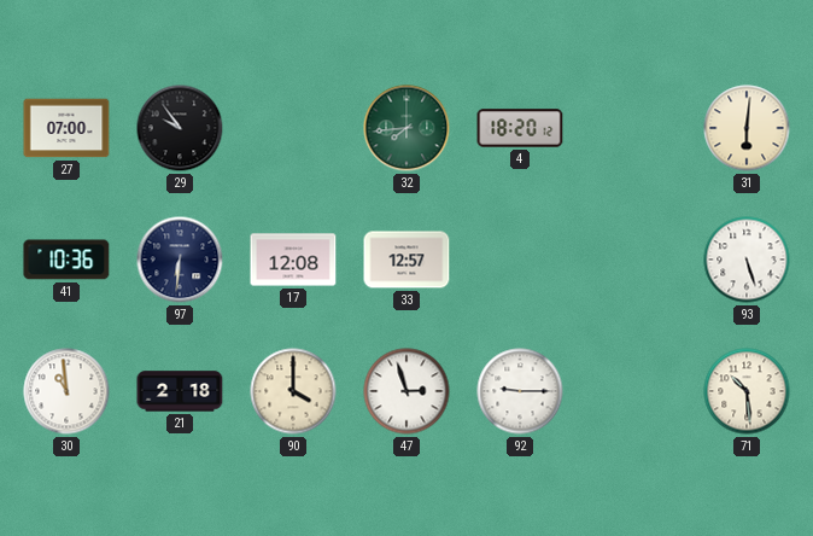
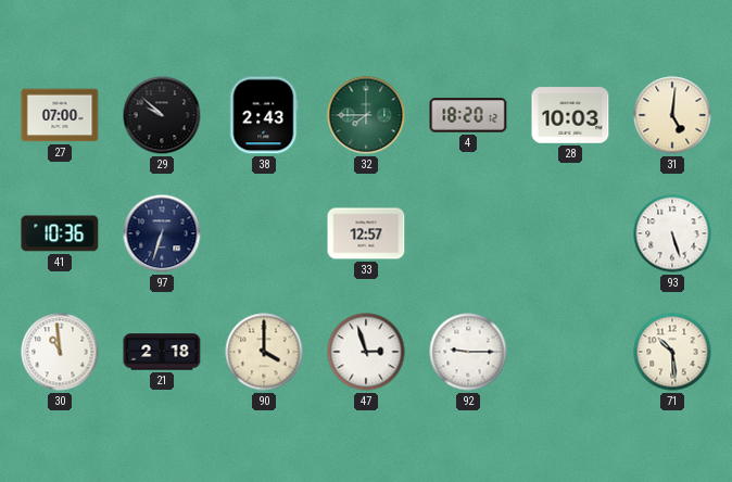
29: 9:54 -> 9:52 (162, 115)
38: none -> 2:43 (264, 115)
32: 7:44 -> 7:45 (366, 115)
28: none -> 10:03 (570, 115)
31: 6:01 -> 5:01 (672, 115)
97: 6:31 -> 6:33 (162, 233)
17: 12:08 -> none (293, 260)
